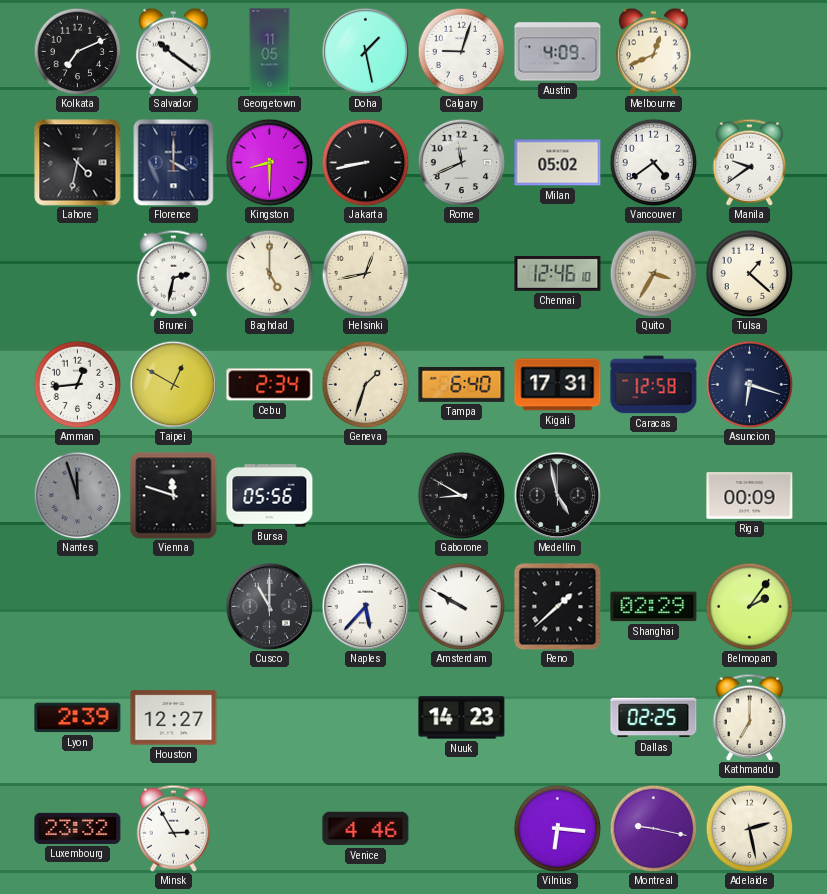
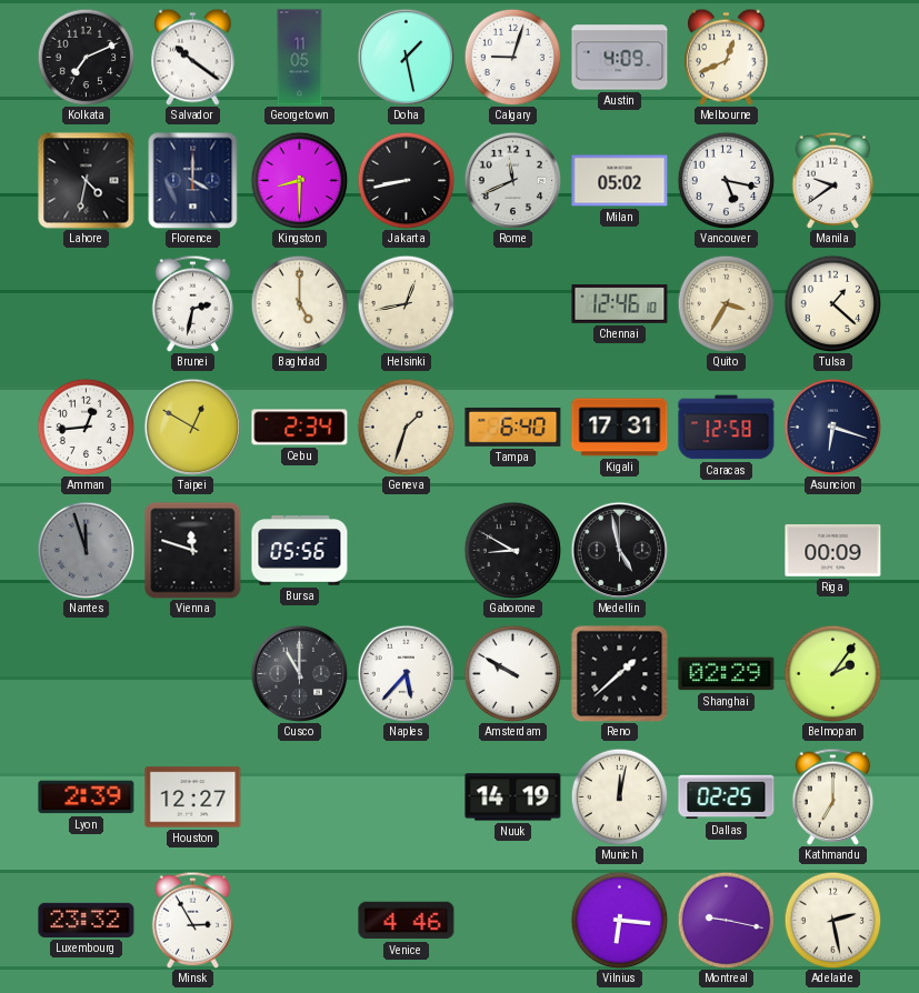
Vancouver: 4:39 -> 5:17 (726, 180)
Nuuk: 14:23 -> 14:19 (513, 798)
Munich: none -> 12:02 (619, 796)
